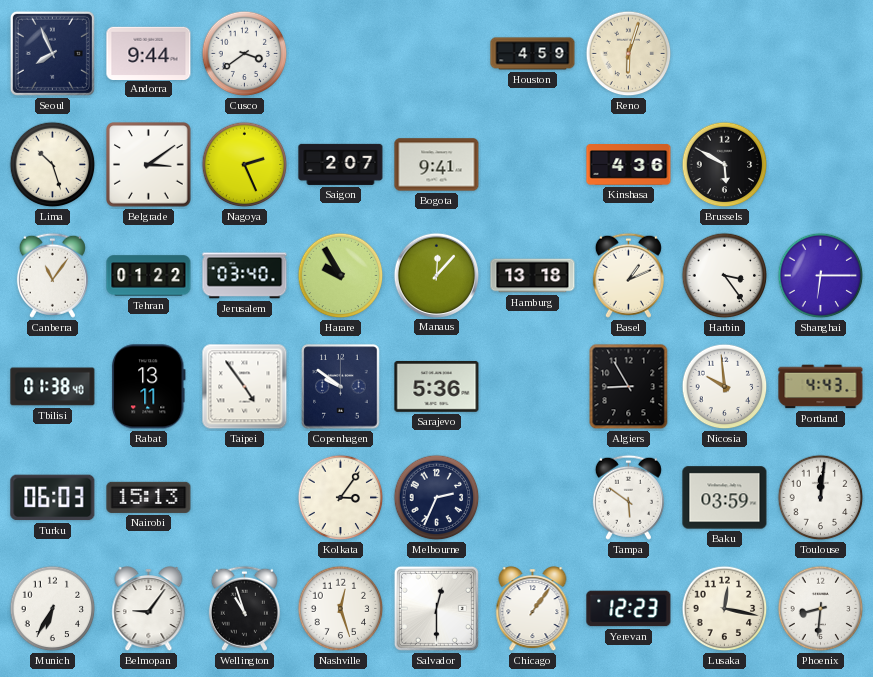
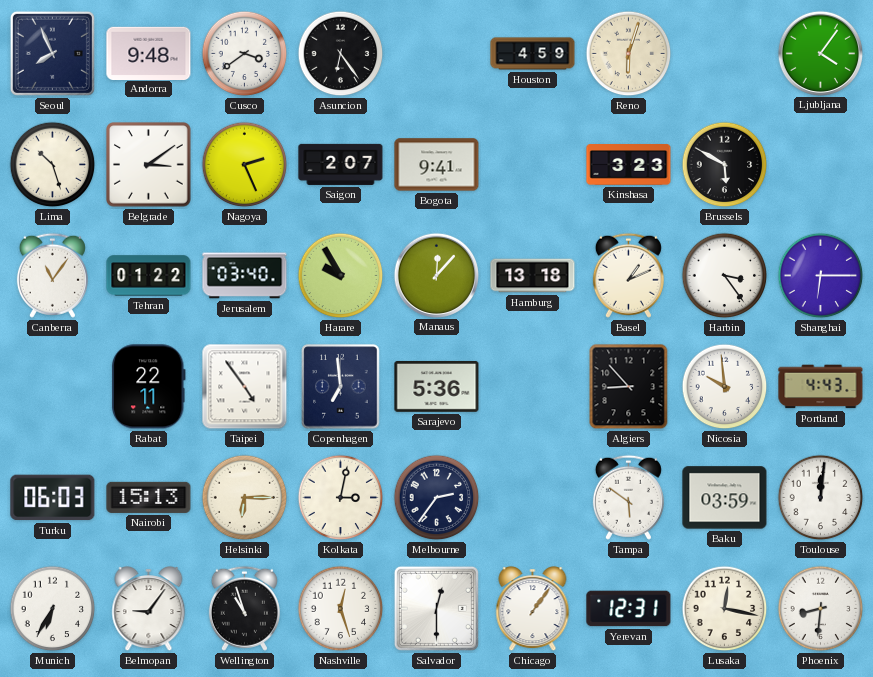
Andorra: 9:44 -> 9:48 (149, 53)
Asuncion: none -> 6:24 (341, 54)
Ljubljana: none -> 4:06 (820, 53)
Kinshasa: 4:36 -> 3:23 (629, 165)
Tbilisi: 01:38 -> none (53, 387)
Rabat: 13:11 -> 22:11 (148, 387)
Copenhagen: 9:51 -> 6:59 (341, 387)
Algiers: 8:55 -> 8:53 (629, 387)
Helsinki: none -> 6:15 (245, 498)
Kolkata: 3:06 -> 3:02 (341, 498)
Melbourne: 2:34 -> 2:36 (437, 498)
Yerevan: 12:23 -> 12:31 (629, 609)
